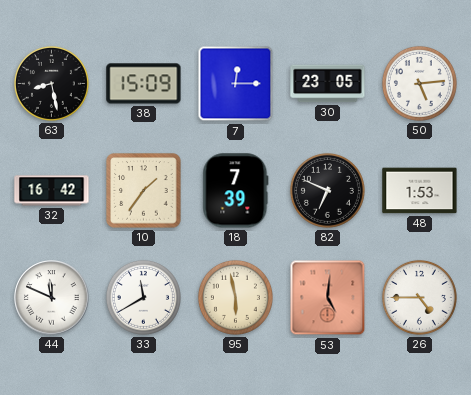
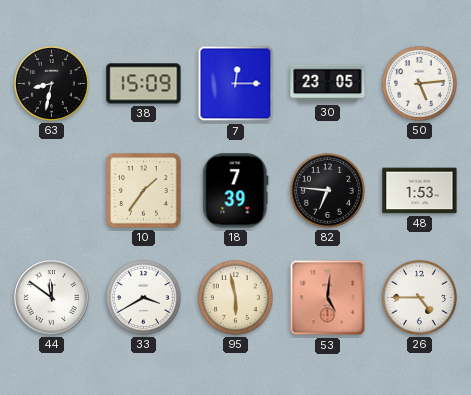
63: 8:28 -> 8:32 (51, 83)
32: 16:42 -> none (52, 191)
82: 6:49 -> 6:46 (327, 190)
44: 11:49 -> 11:51 (52, 298)
33: 11:40 -> 3:40 (143, 297)
